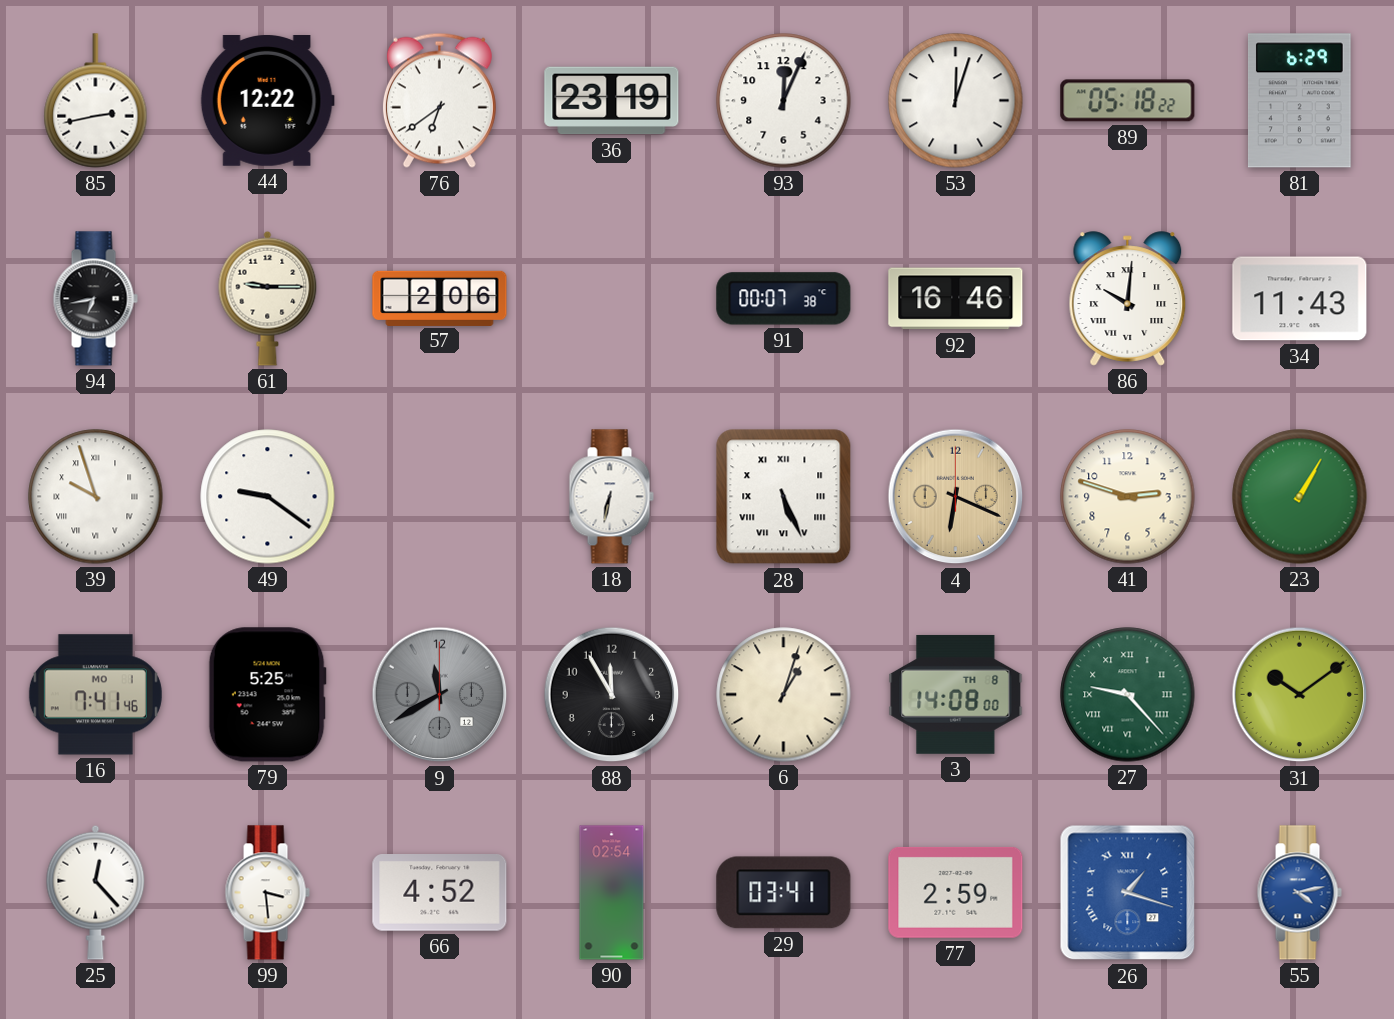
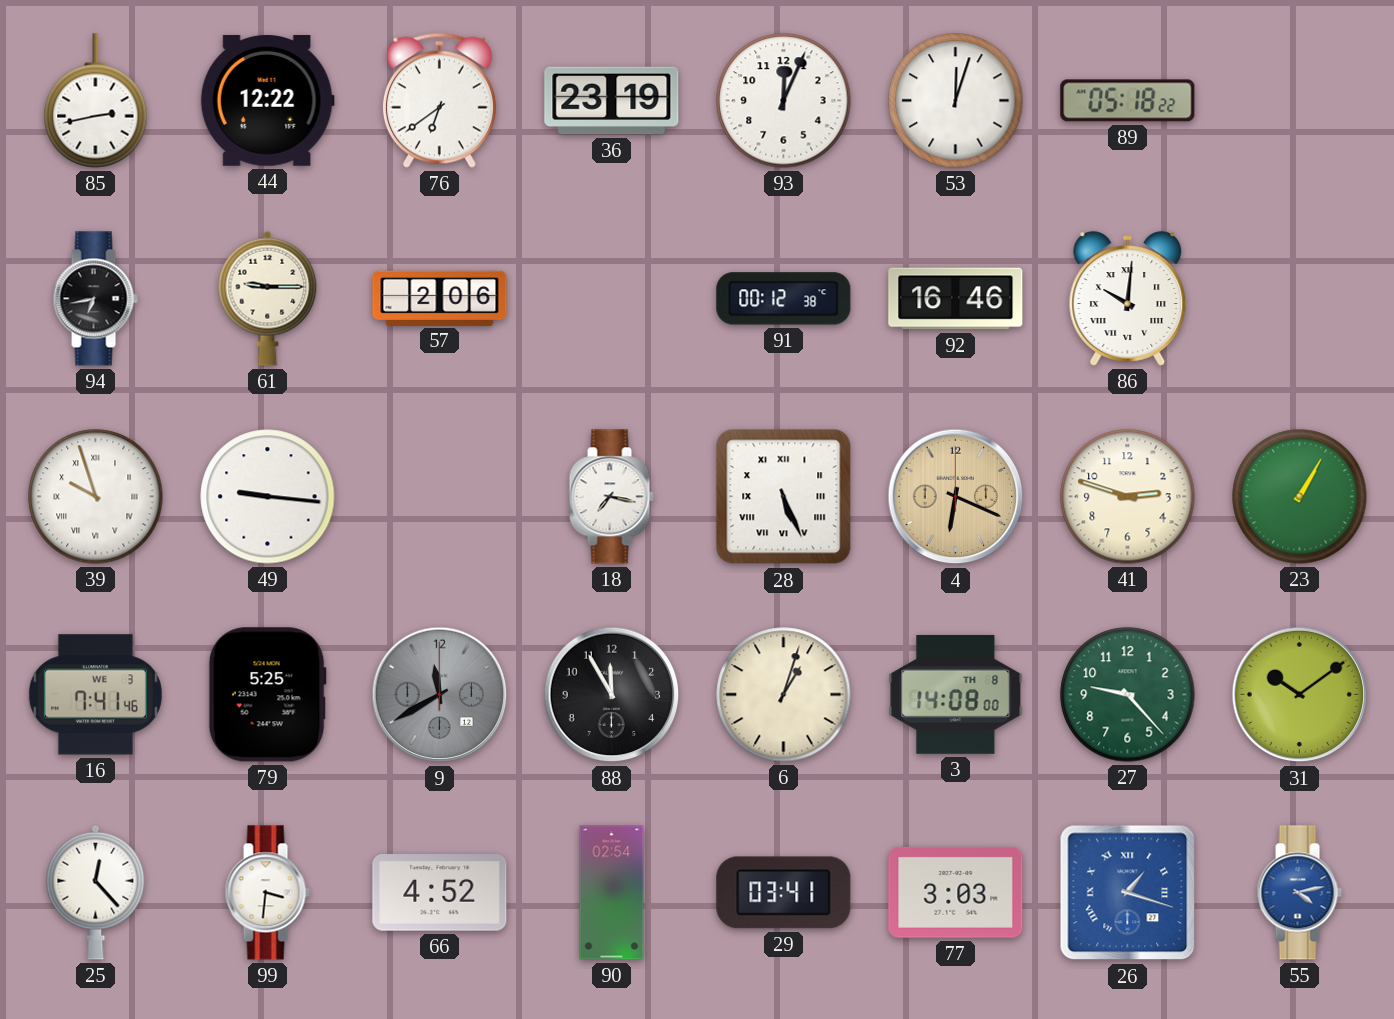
81: 6:29 -> none (1299, 101)
91: 00:07 -> 00:12 (784, 299)
34: 11:43 -> none (1300, 299)
49: 9:21 -> 9:16 (268, 497)
18: 6:32 -> 7:17 (611, 497)
16 date: MO 1 -> WE 3 (95, 695)
27 numerals: Roman -> Arabic (1128, 695)
99: 3:29 -> 3:31 (267, 893)
77: 2:59 -> 3:03 (956, 892)
